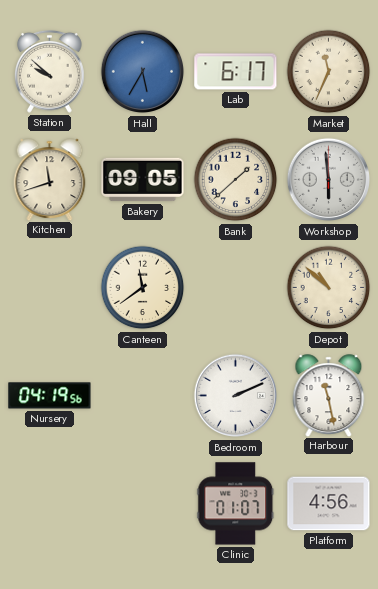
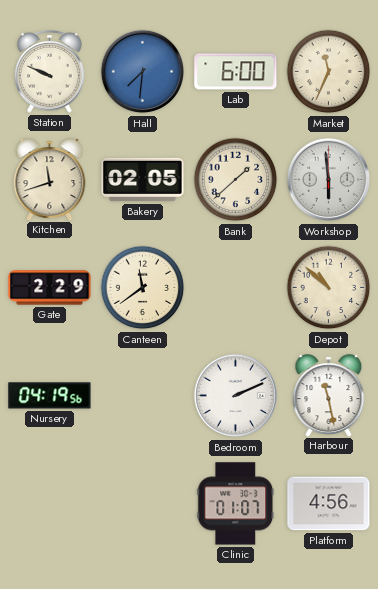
Station: 9:52 -> 9:49 (49, 71)
Hall: 5:35 -> 7:31 (143, 72)
Lab: 6:17 -> 6:00 (236, 72)
Bakery: 09:05 -> 02:05 (143, 180)
Gate: none -> 2:29 (50, 288)
